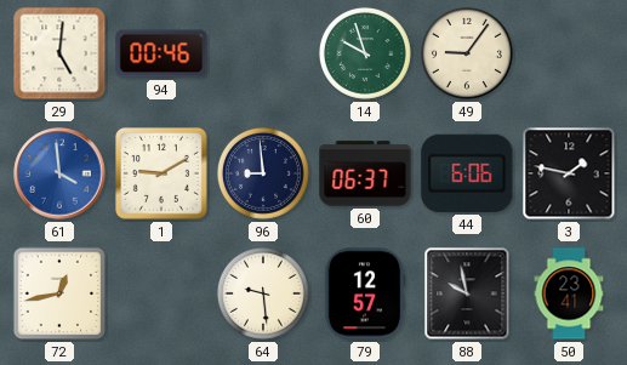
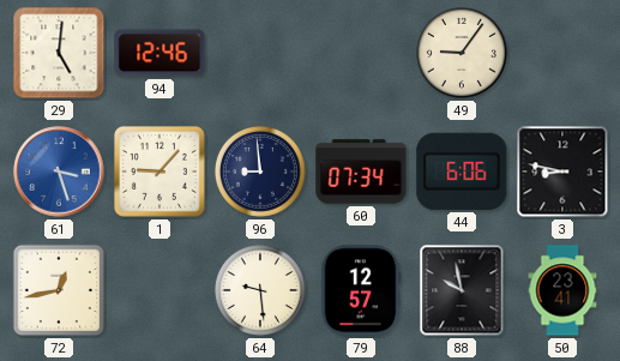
94: 00:46 -> 12:46 (159, 53)
14: 9:57 -> none (365, 53)
61: 3:59 -> 3:27 (59, 172)
1: 9:10 -> 9:07 (159, 172)
60: 06:37 -> 07:34 (361, 172)
3: 1:47 -> 8:47 (562, 172)
